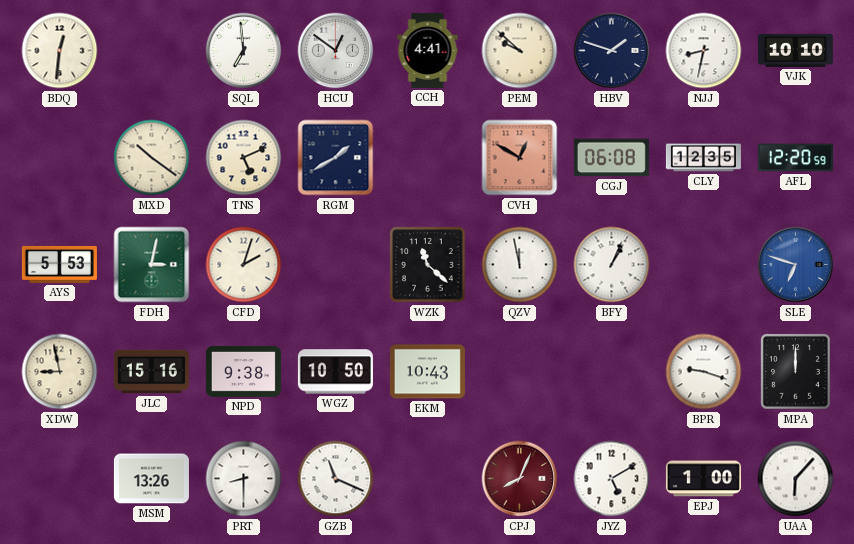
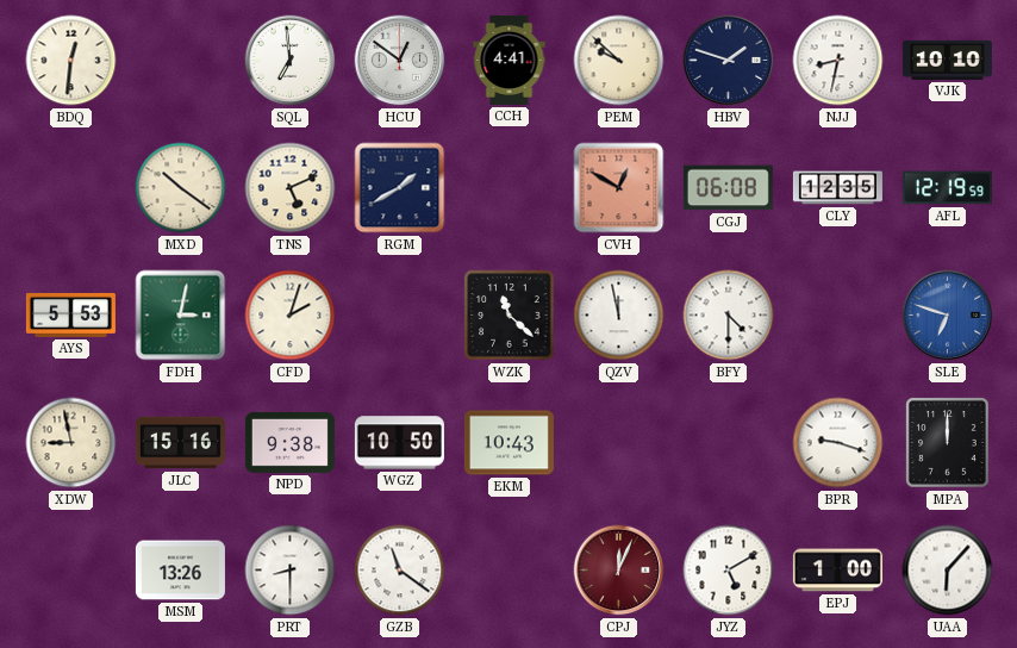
AFL: 12:20 -> 12:19 (947, 188)
BFY: 1:04 -> 4:30 (729, 316)
GZB: 11:19 -> 11:21 (400, 571)
CPJ: 8:04 -> 12:04 (619, 571)
